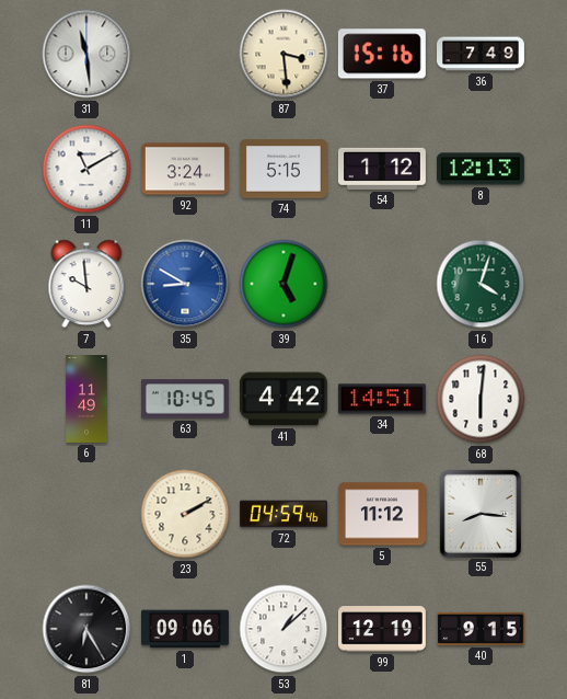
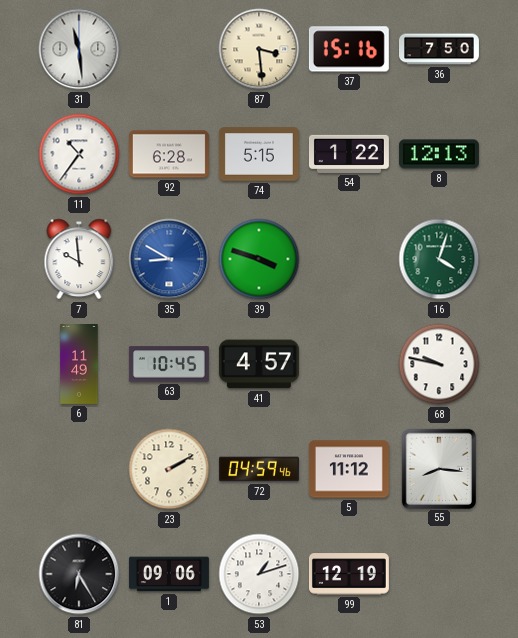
36: 7:49 -> 7:50 (440, 49)
11: 11:10 -> 10:36 (79, 154)
92: 3:24 -> 6:28 (169, 154)
54: 1:12 -> 1:22 (349, 154)
39: 5:03 -> 3:48 (259, 259)
41: 4:42 -> 4:57 (259, 364)
34: 14:51 -> none (382, 399)
68: 6:01 -> 9:47 (439, 364)
53: 1:08 -> 1:12 (259, 574)
40: 9:15 -> none (481, 629)
